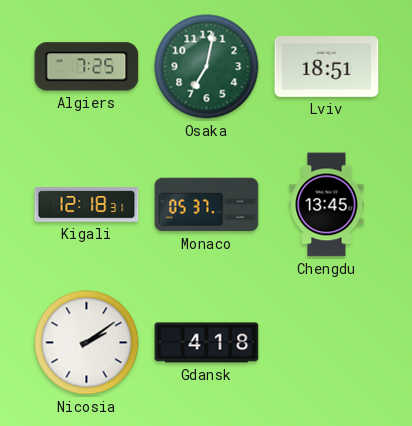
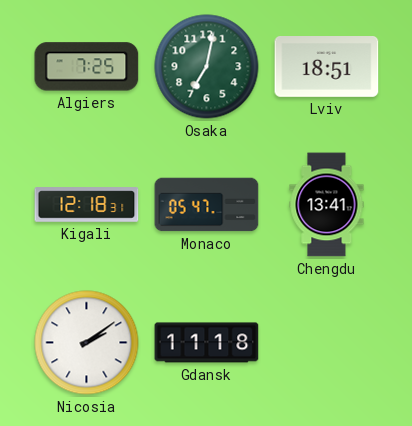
Monaco: 05:37 -> 05:47 (207, 205)
Chengdu: 13:45 -> 13:41 (327, 205)
Gdansk: 4:18 -> 11:18 (207, 343)
